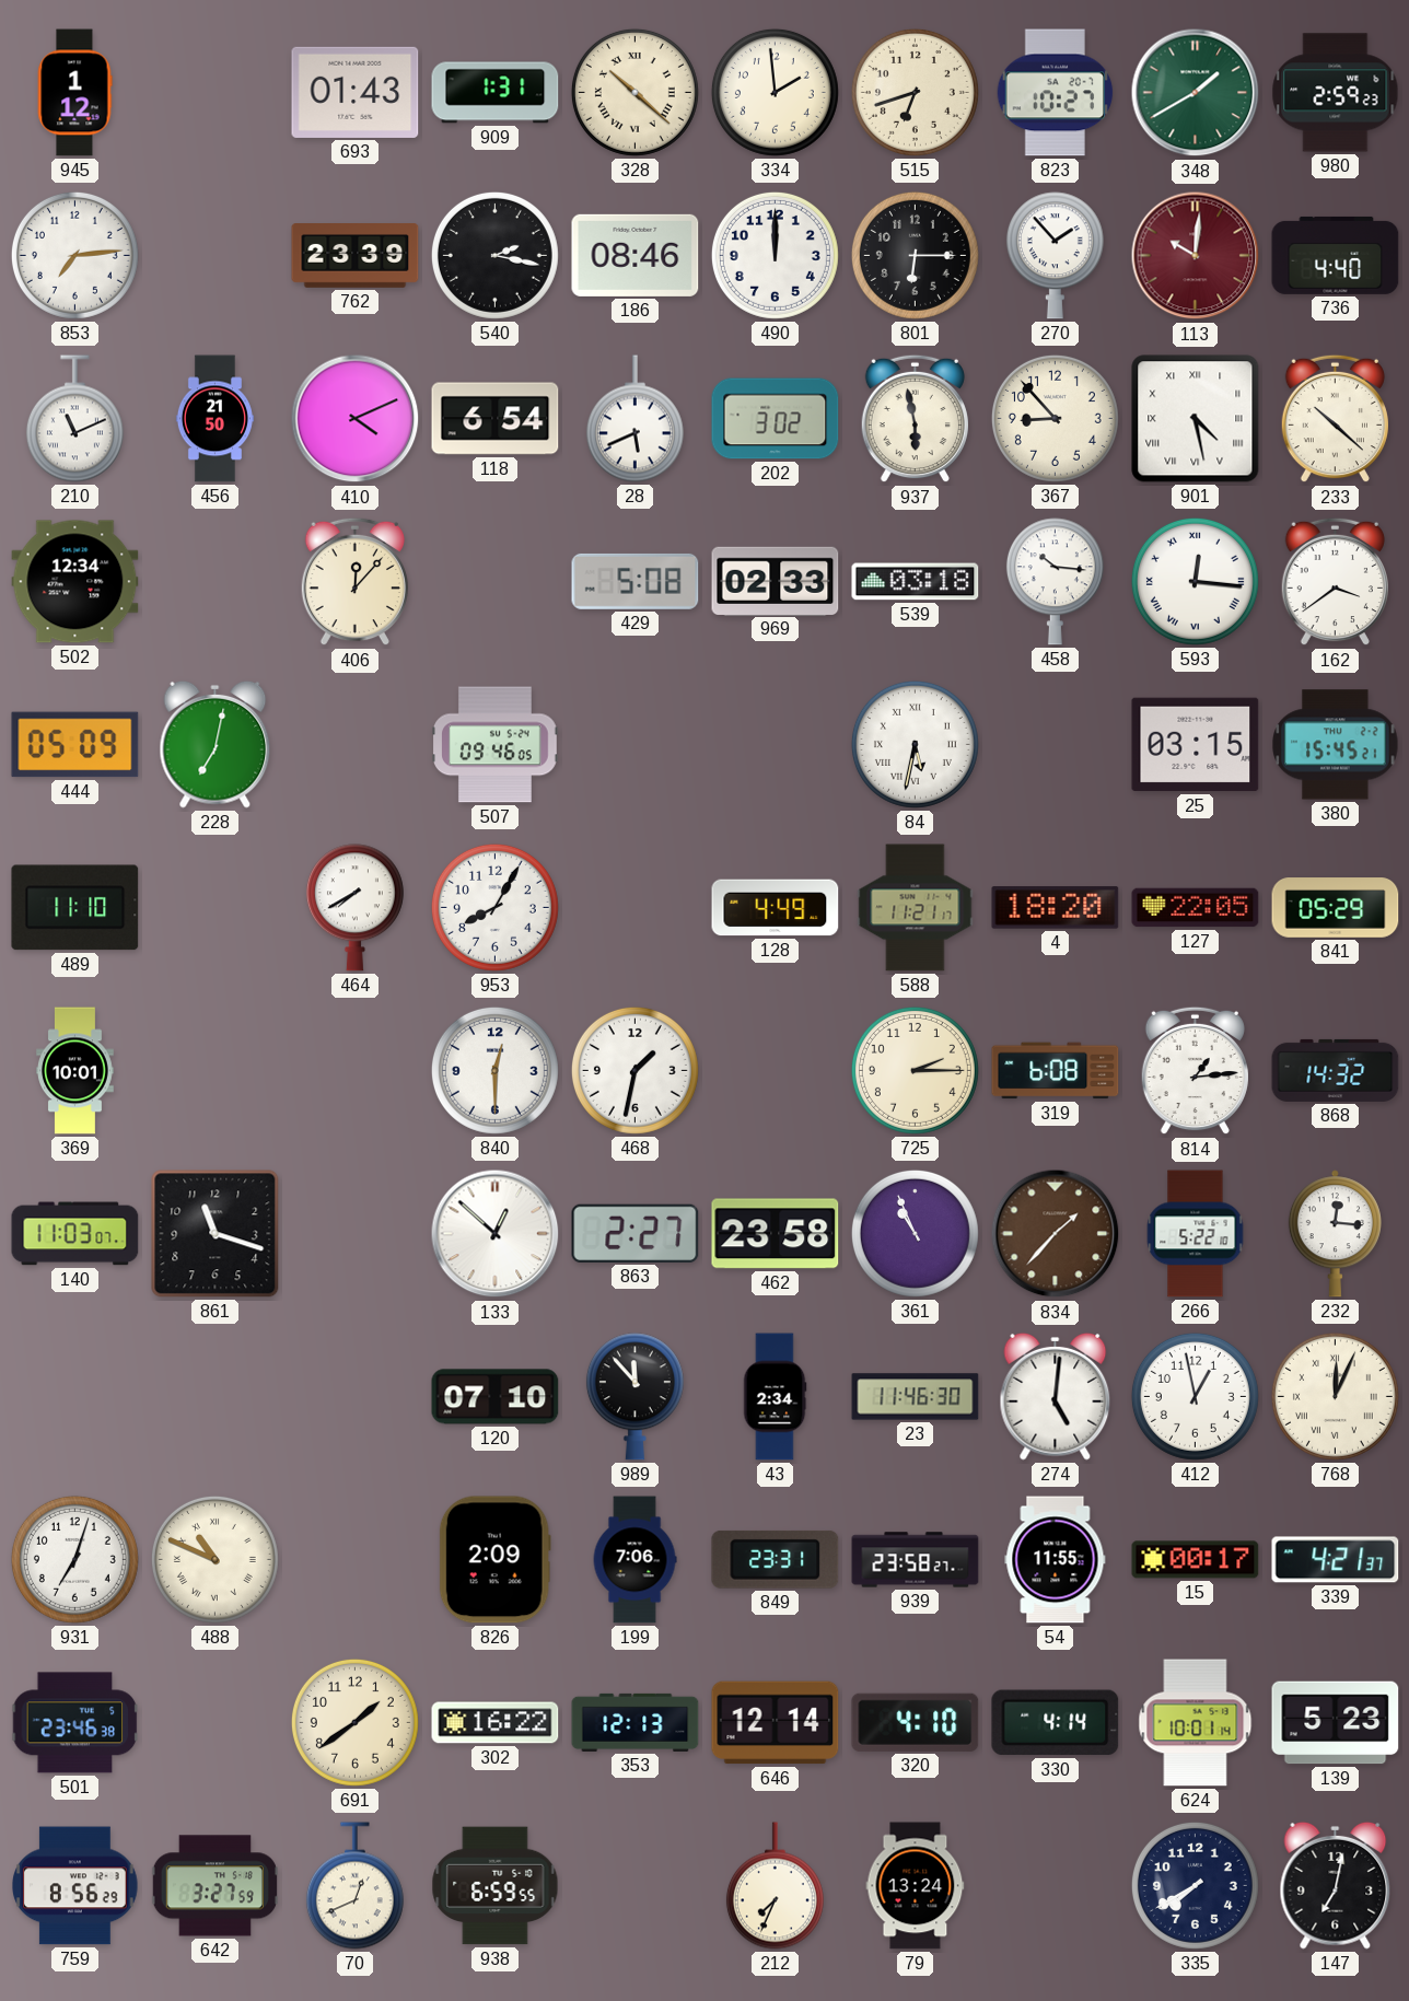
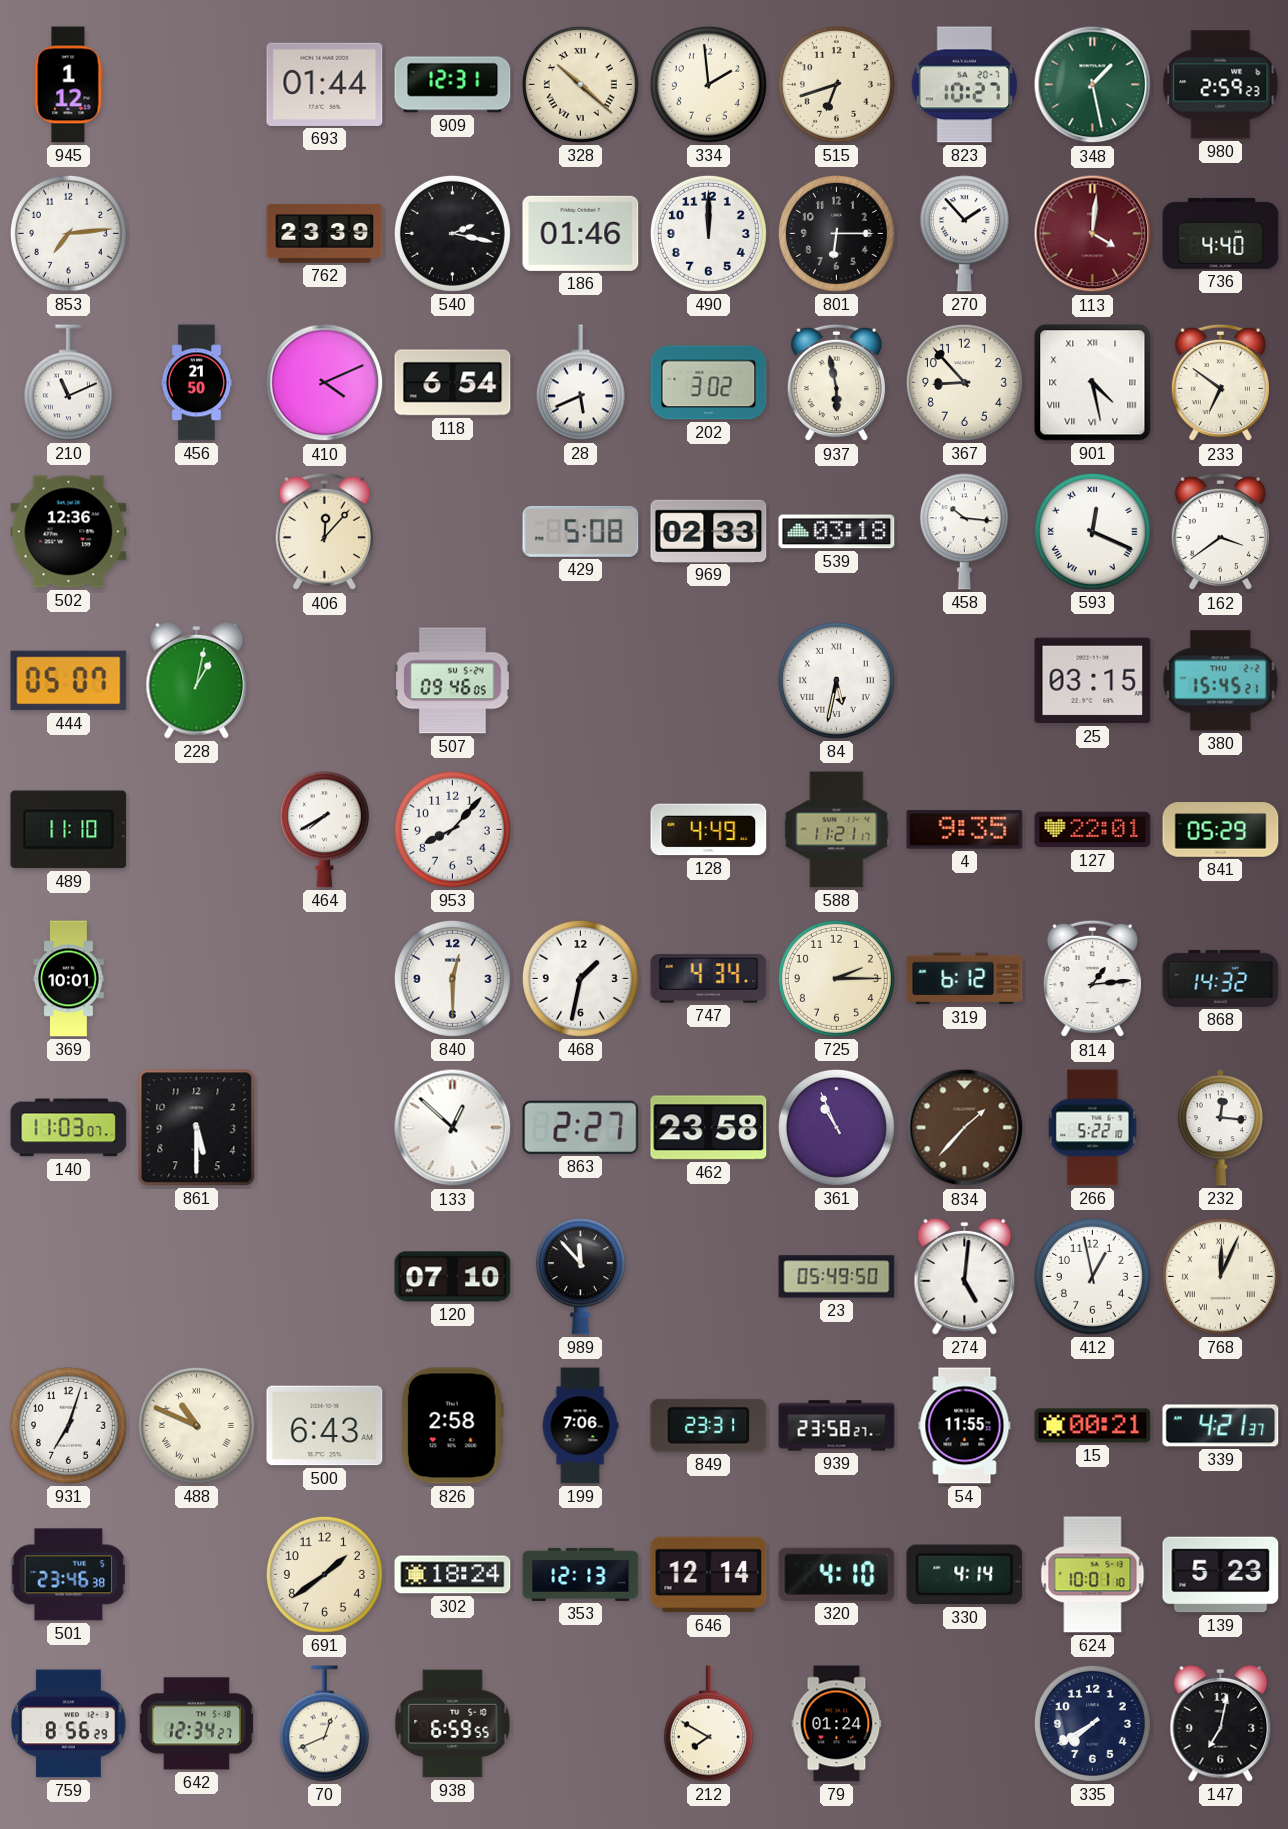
693: 01:43 -> 01:44 (325, 84)
909: 1:31 -> 12:31 (453, 85)
348: 1:40 -> 1:28 (1093, 85)
186: 08:46 -> 01:46 (581, 233)
113: 10:01 -> 4:01 (1093, 234)
233: 10:22 -> 6:51 (1220, 383)
502: 12:34 -> 12:36 (69, 532)
593: 12:16 -> 12:19 (1092, 531)
444: 05:09 -> 05:07 (69, 681)
228: 7:02 -> 1:02 (197, 680)
953: 8:05 -> 8:07 (452, 829)
4: 18:20 -> 9:35 (965, 830)
127: 22:05 -> 22:01 (1093, 830)
747: none -> 4:34 (709, 979)
319: 6:08 -> 6:12 (965, 979)
861: 11:18 -> 5:30 (197, 1128)
43: 2:34 -> none (775, 1397)
23: 11:46 -> 05:49 (837, 1277)
500: none -> 6:43 (325, 1426)
826: 2:09 -> 2:58 (452, 1426)
15: 00:17 -> 00:21 (1093, 1426)
302: 16:22 -> 18:24 (453, 1575)
624: 10:01:14 -> 10:01:10 (1093, 1575)
642: 3:27 -> 12:34 (196, 1724)
212: 7:34 -> 7:50 (708, 1724)
79: 13:24 -> 01:24 (837, 1724)
